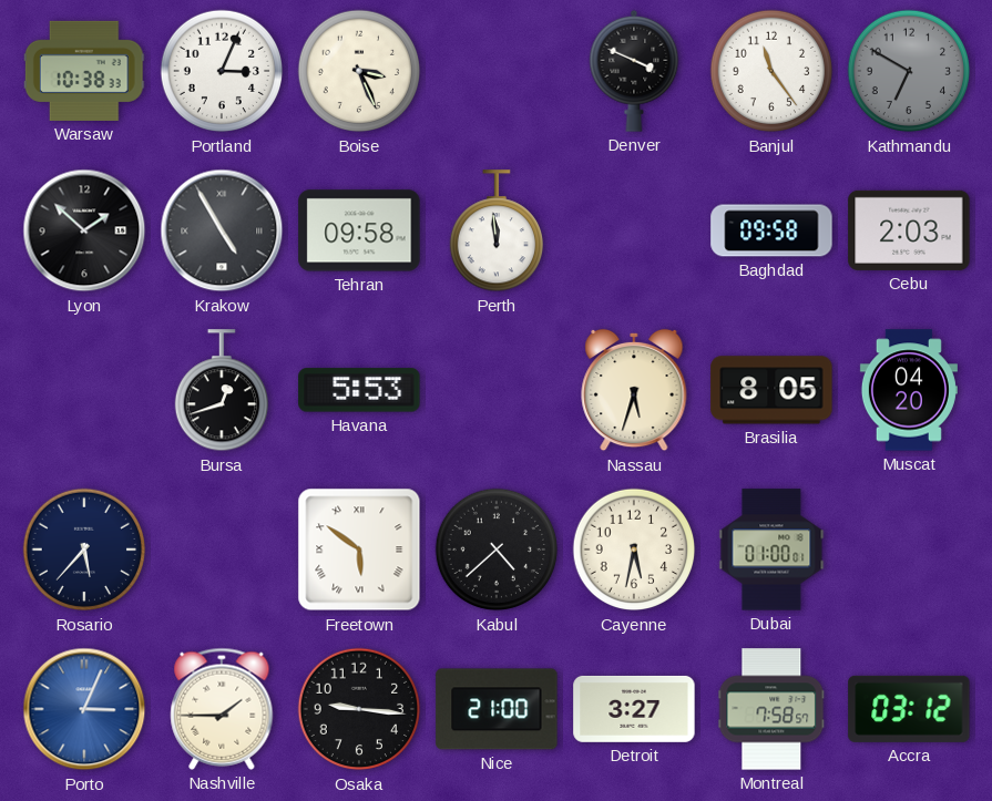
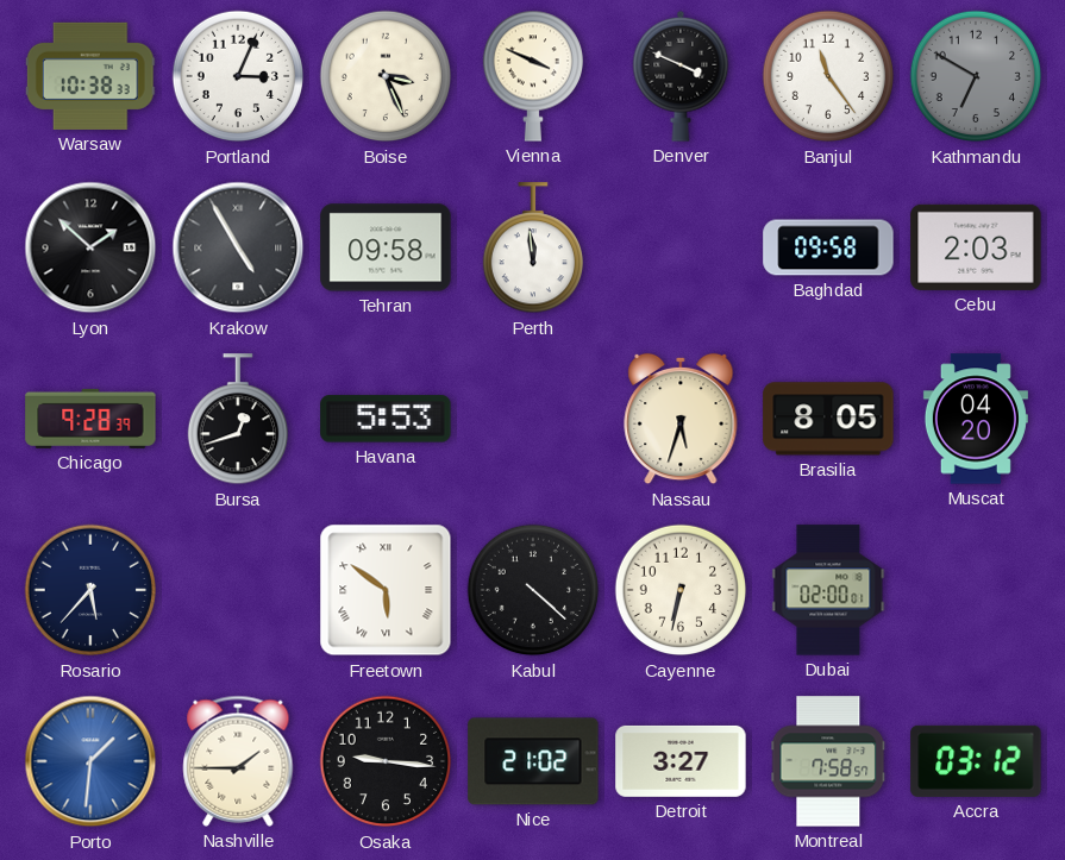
Vienna: none -> 3:49 (532, 76)
Chicago: none -> 9:28 (90, 419)
Kabul: 4:38 -> 4:22 (533, 590)
Cayenne: 5:32 -> 6:32 (681, 590)
Dubai: 01:00 -> 02:00 (828, 590)
Porto: 3:04 -> 1:31 (90, 761)
Nice: 21:00 -> 21:02 (533, 761)
